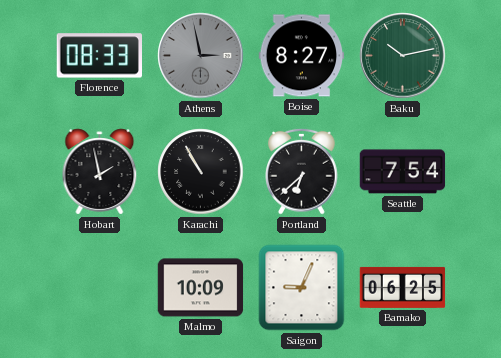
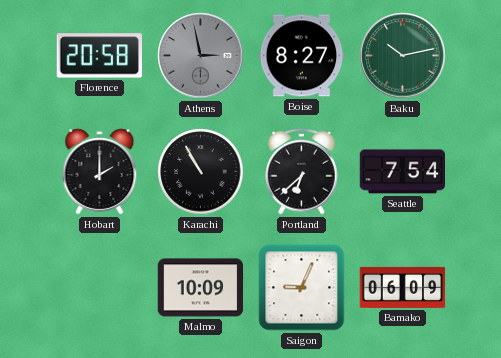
Florence: 08:33 -> 20:58 (99, 56)
Hobart: 1:58 -> 2:00 (100, 172)
Bamako: 06:25 -> 06:09 (403, 287)
